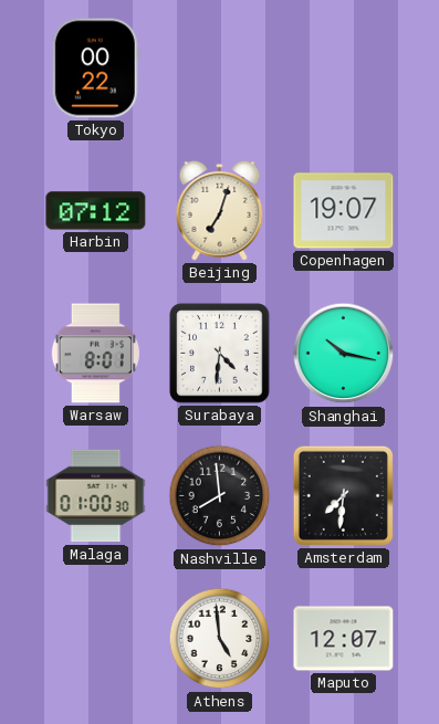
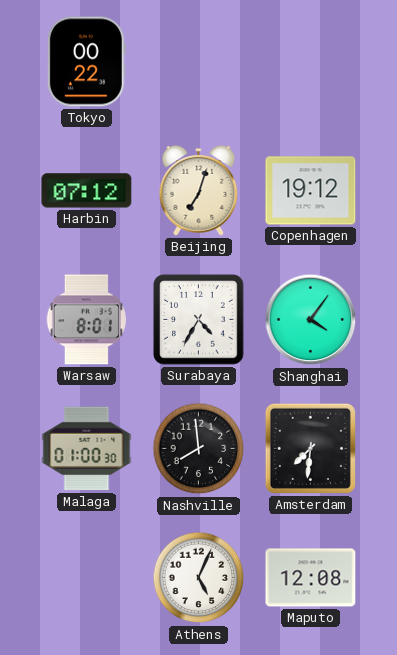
Copenhagen: 19:07 -> 19:12 (311, 191)
Surabaya: 4:31 -> 4:35 (199, 320)
Shanghai: 10:17 -> 4:06 (311, 320)
Athens: 4:59 -> 5:04 (199, 578)
Maputo: 12:07 -> 12:08 (311, 578)
